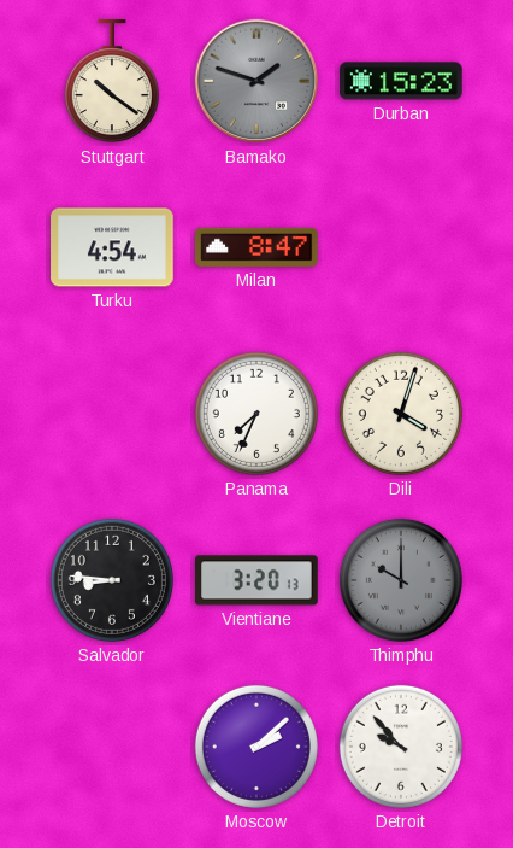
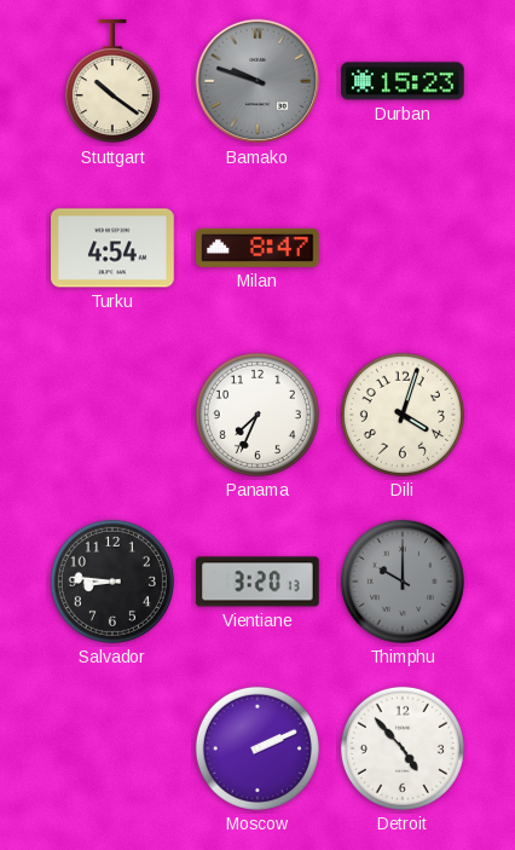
Bamako: 1:48 -> 9:48 (257, 81)
Moscow: 2:08 -> 2:11 (257, 748)
Detroit: 9:53 -> 4:53 (403, 748)
